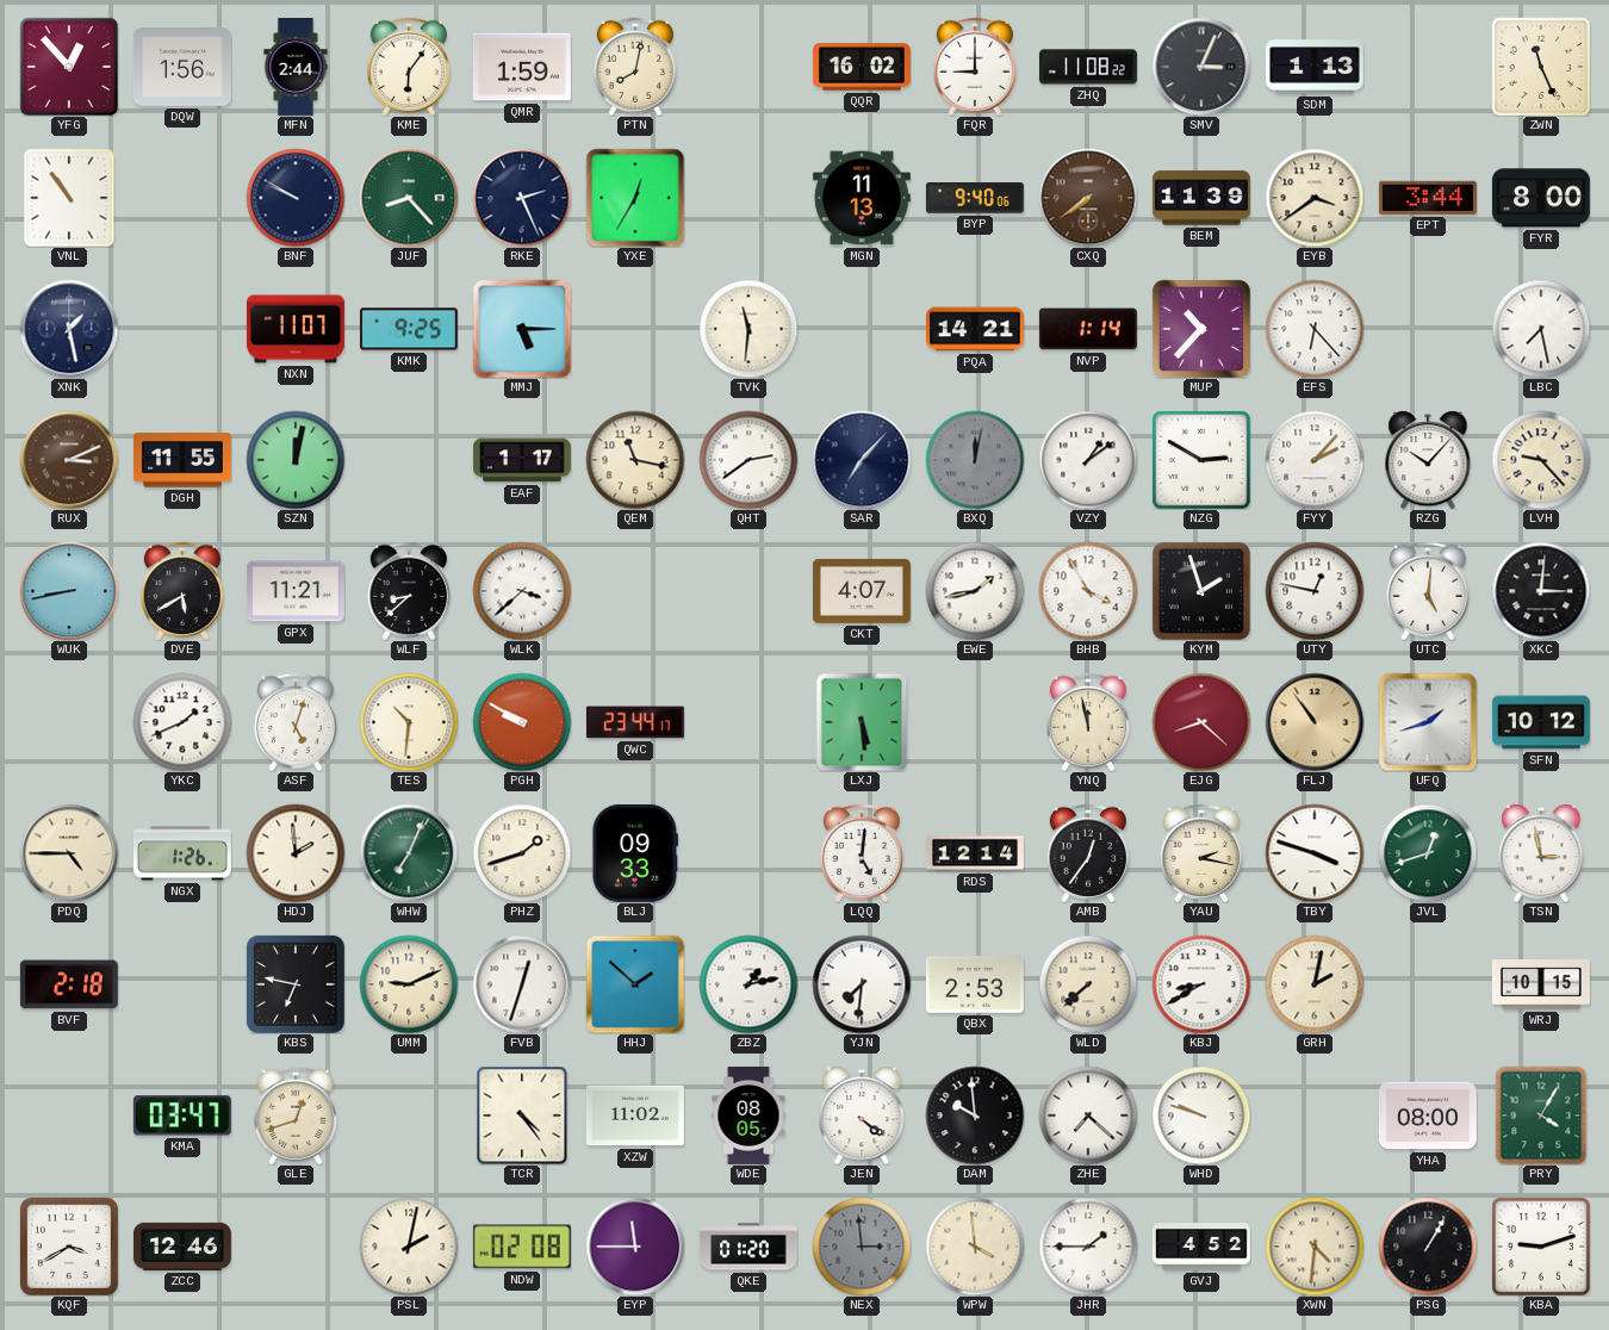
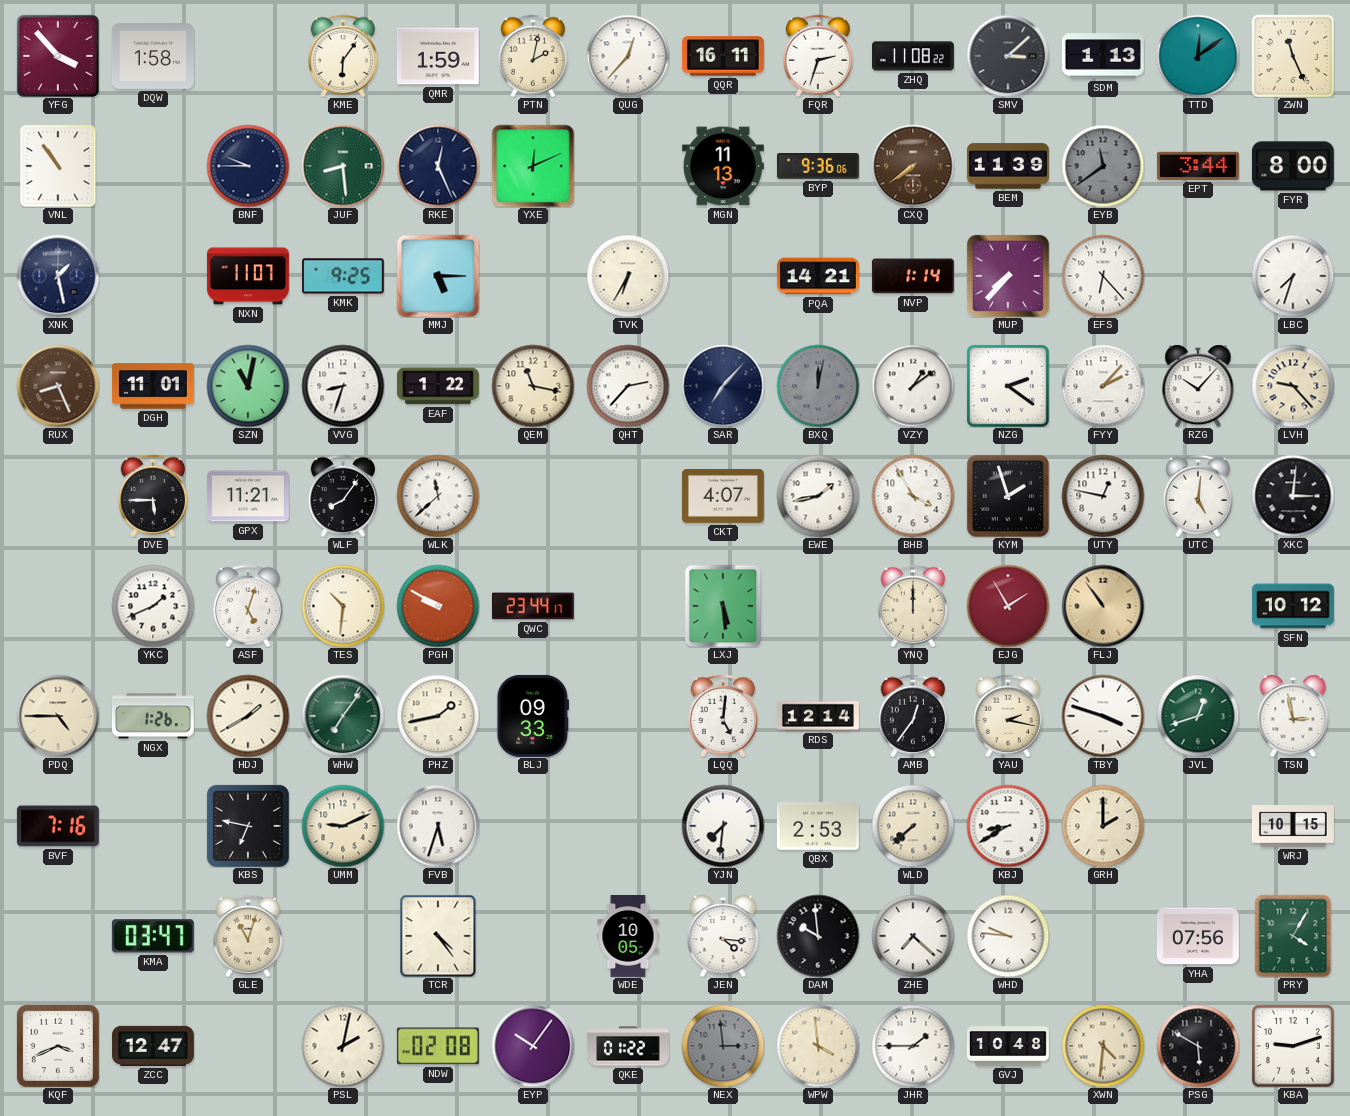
YFG: 12:53 -> 3:53 (58, 56)
DQW: 1:56 -> 1:58 (153, 57)
MFN: 2:44 -> none (296, 68)
PTN: 8:02 -> 2:02 (532, 55)
QUG: none -> 12:37 (628, 56)
QQR: 16:02 -> 16:11 (723, 56)
FQR: 9:00 -> 2:33 (817, 55)
SMV: 3:04 -> 3:08 (1008, 56)
TTD: none -> 12:09 (1198, 56)
BNF: 9:50 -> 9:45 (248, 166)
JUF: 8:23 -> 8:29 (343, 166)
RKE: 2:26 -> 12:26 (438, 166)
YXE: 12:35 -> 12:11 (533, 166)
BYP: 9:40 -> 9:36 (818, 167)
EYB: 3:39 -> 11:39 (1103, 166)
EYB dial: cream -> grey (1103, 166)
TVK: 11:31 -> 6:35 (628, 276)
MUP: 10:37 -> 7:37 (1008, 276)
LBC: 7:28 -> 7:33 (1293, 276)
RUX: 3:11 -> 8:26 (58, 386)
DGH: 11:55 -> 11:01 (153, 386)
SZN: 12:02 -> 11:02 (248, 386)
VVG: none -> 8:33 (343, 386)
EAF: 1:17 -> 1:22 (438, 386)
QHT: 2:39 -> 2:37 (628, 386)
NZG: 2:50 -> 2:21 (1008, 386)
WUK: 8:43 -> none (69, 591)
DVE: 5:40 -> 5:45 (152, 495)
WLF: 8:38 -> 8:06 (342, 495)
WLK: 3:38 -> 11:38 (438, 496)
YNQ: 11:58 -> 12:00 (912, 605)
EJG: 8:22 -> 1:55 (1008, 606)
UFQ: 1:42 -> none (1428, 722)
HDJ: 1:59 -> 1:40 (248, 716)
WHW: 7:04 -> 7:06 (343, 716)
PHZ: 1:42 -> 1:43 (438, 716)
BVF: 2:18 -> 7:16 (58, 826)
FVB: 12:33 -> 5:33 (438, 826)
HHJ: 1:52 -> none (635, 984)
ZBZ: 1:13 -> none (748, 984)
GRH: 2:02 -> 2:00 (1103, 826)
GLE: 12:42 -> 11:03 (247, 935)
XZW: 11:02 -> none (635, 1115)
WDE: 08:05 -> 10:05 (628, 937)
JEN: 4:21 -> 4:16 (723, 936)
WHD: 9:48 -> 9:46 (1008, 936)
YHA: 08:00 -> 07:56 (1198, 936)
KQF: 3:40 -> 3:41 (58, 1046)
ZCC: 12:46 -> 12:47 (153, 1046)
EYP: 11:45 -> 10:06 (533, 1046)
QKE: 01:20 -> 01:22 (628, 1046)
GVJ: 4:52 -> 10:48 (1009, 1046)
PSG: 1:05 -> 5:50 (1198, 1046)
